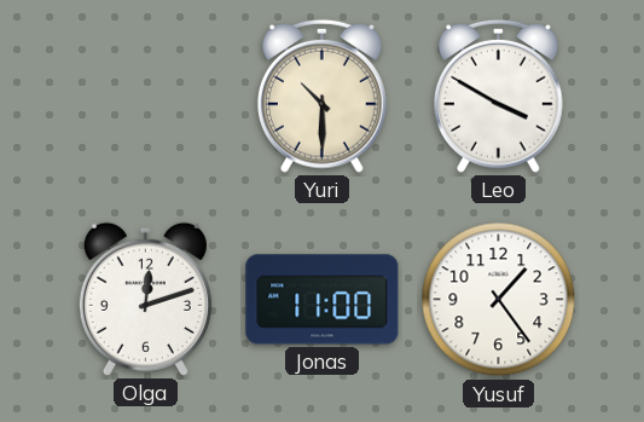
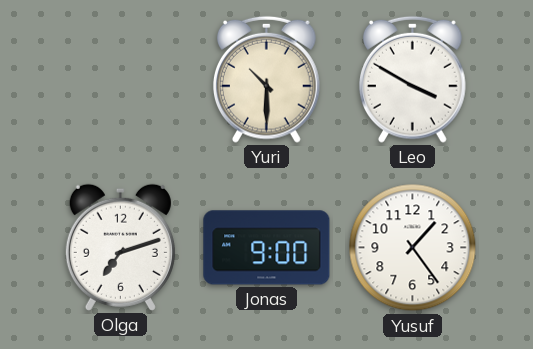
Olga: 12:12 -> 7:12 (120, 247)
Jonas: 11:00 -> 9:00 (267, 248)
